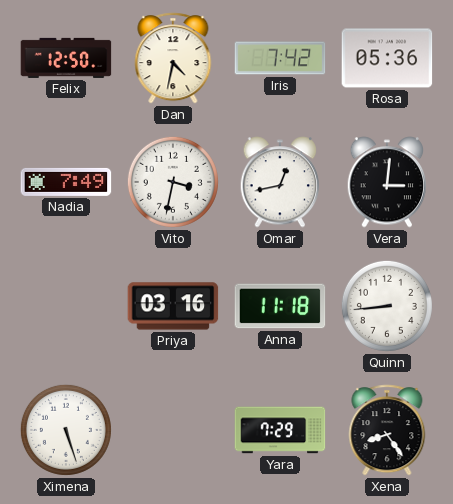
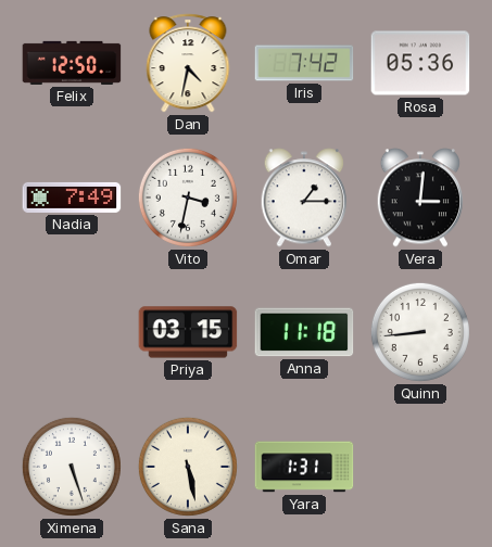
Omar: 12:43 -> 1:15 (303, 198)
Priya: 03:16 -> 03:15 (188, 332)
Sana: none -> 5:28 (188, 467)
Yara: 7:29 -> 1:31 (304, 467)
Xena: 8:24 -> none (387, 430)
